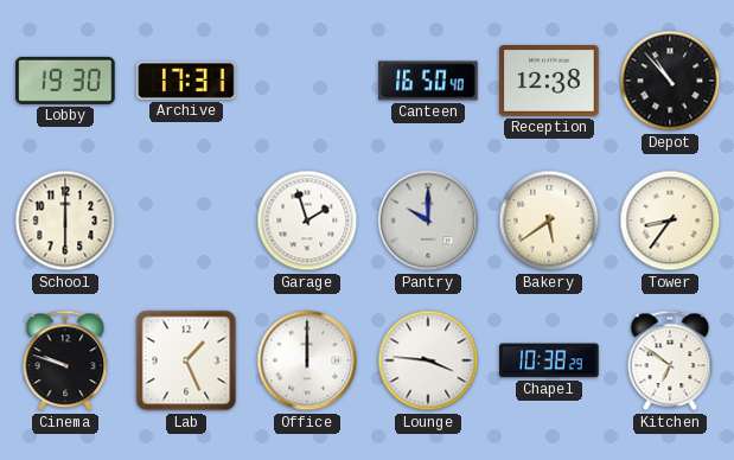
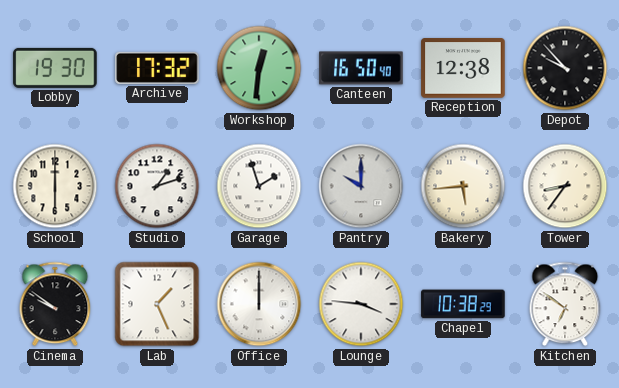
Archive: 17:31 -> 17:32 (157, 68)
Workshop: none -> 12:31 (259, 68)
Depot: 10:53 -> 9:53 (565, 68)
Studio: none -> 1:12 (157, 186)
Bakery: 5:39 -> 5:44 (463, 186)
Cinema: 9:48 -> 9:51 (55, 304)
